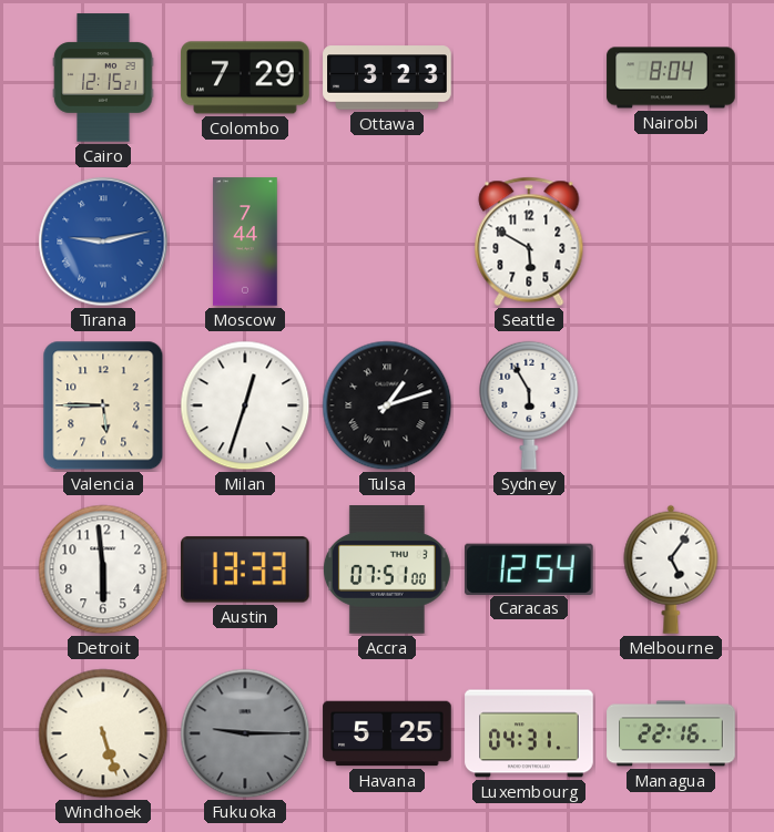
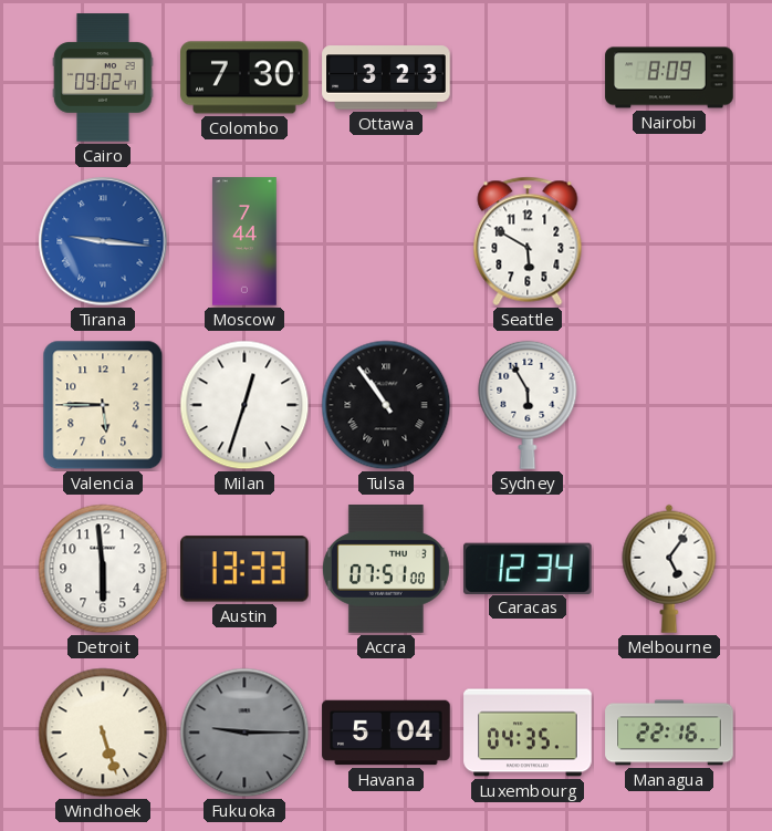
Cairo: 12:15 -> 09:02 (103, 77)
Colombo: 7:29 -> 7:30 (244, 77)
Nairobi: 8:04 -> 8:09 (669, 77)
Tirana: 9:13 -> 9:16 (103, 241)
Tulsa: 1:12 -> 10:54 (386, 405)
Caracas: 12:54 -> 12:34 (528, 568)
Havana: 5:25 -> 5:04 (386, 733)
Luxembourg: 04:31 -> 04:35 (528, 733)
